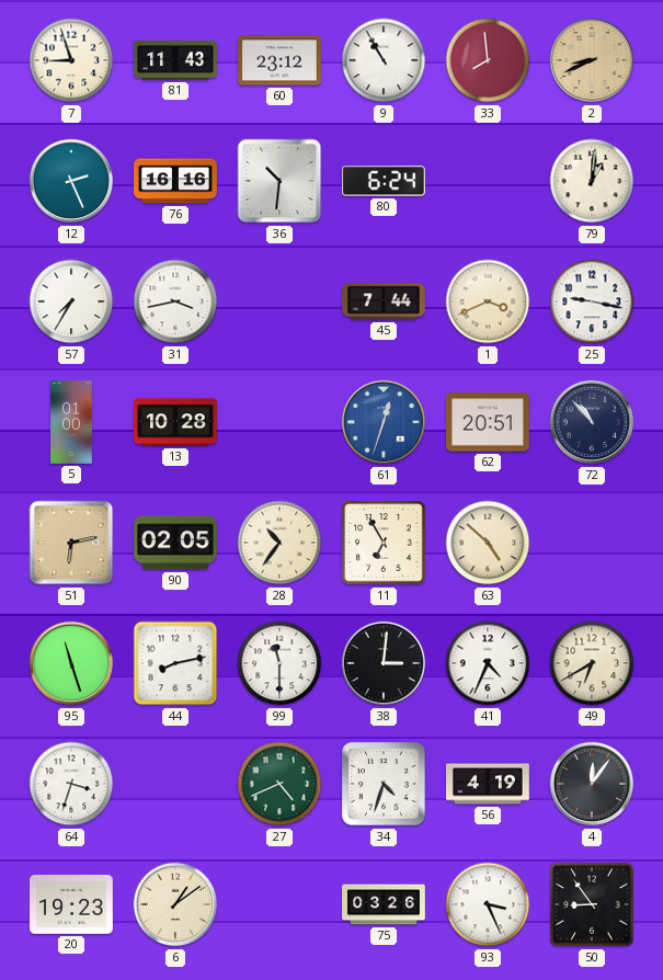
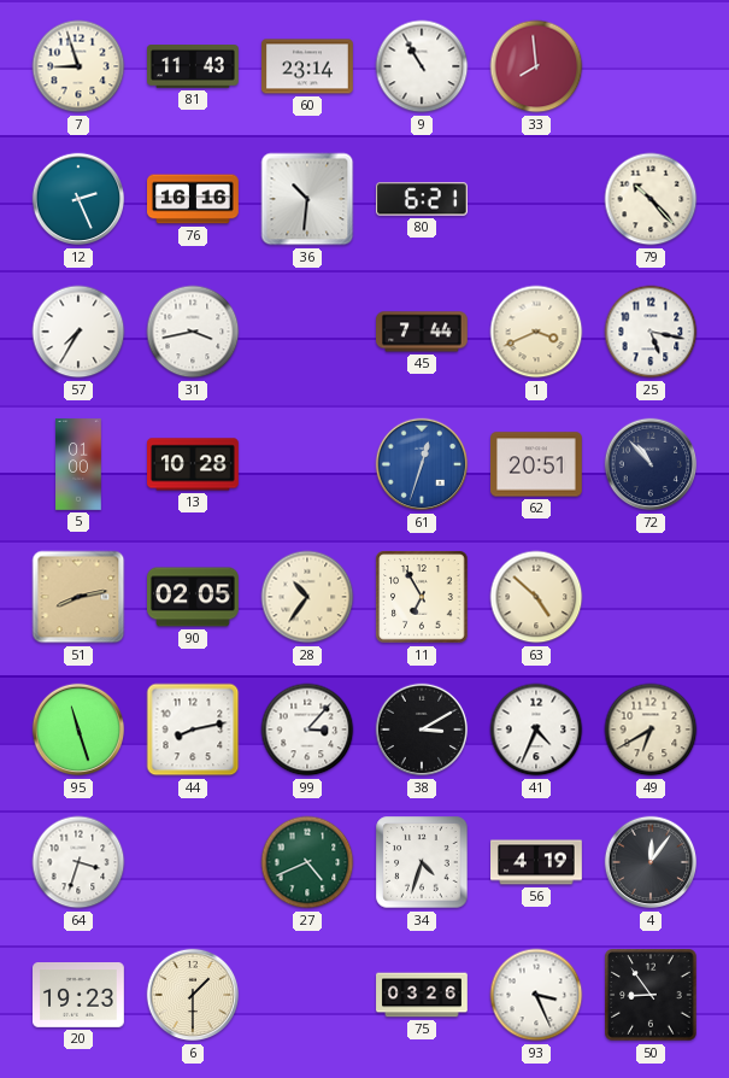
60: 23:12 -> 23:14 (308, 66)
2: 8:41 -> none (592, 60)
80: 6:24 -> 6:21 (423, 199)
79: 1:01 -> 10:23 (651, 199)
25: 9:17 -> 5:17 (651, 332)
51: 6:13 -> 8:13 (78, 597)
99: 11:30 -> 3:07 (307, 730)
38: 3:01 -> 3:10 (422, 730)
6: 1:09 -> 1:30 (193, 995)
